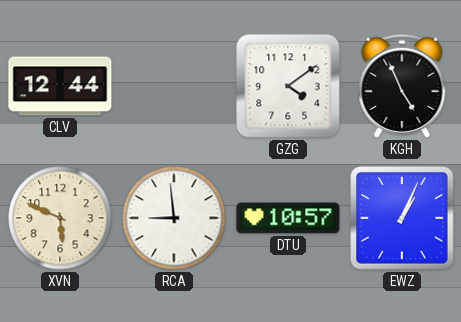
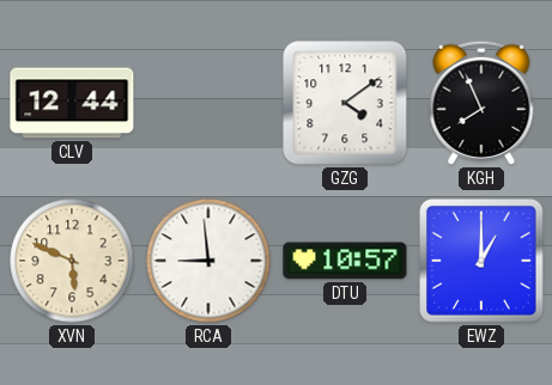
KGH: 4:56 -> 7:56 (481, 103)
EWZ: 1:04 -> 1:00 (481, 261)
